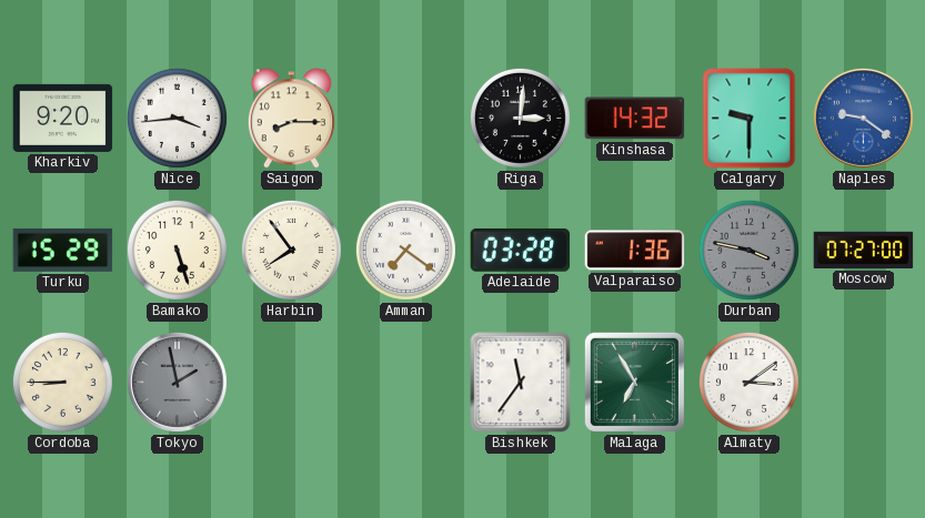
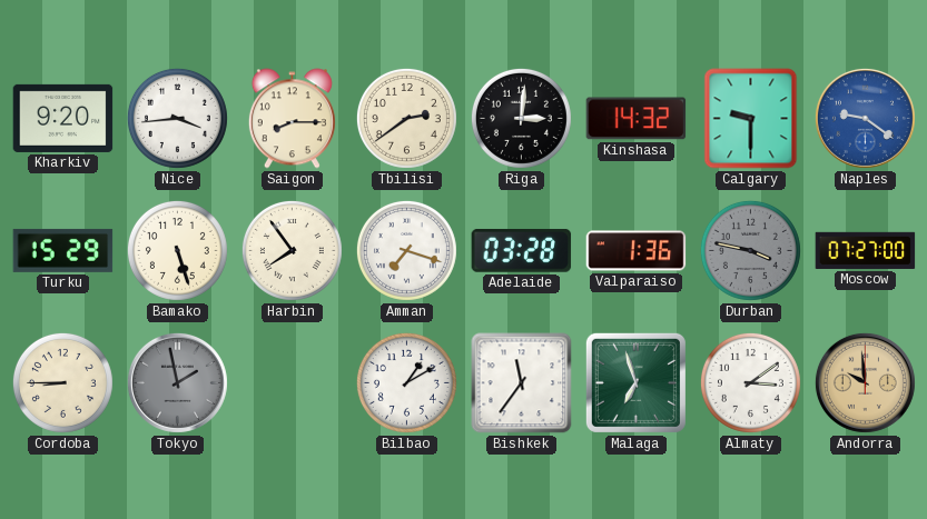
Tbilisi: none -> 2:39 (406, 118)
Amman: 7:21 -> 7:18 (406, 250)
Bilbao: none -> 1:10 (406, 382)
Malaga: 6:55 -> 6:57 (635, 382)
Andorra: none -> 9:59 (865, 382)
